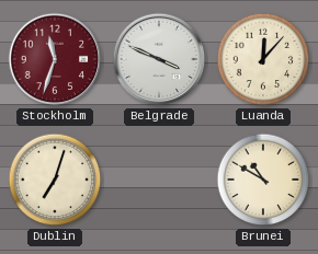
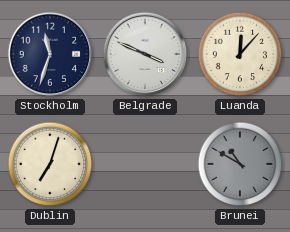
Stockholm dial: burgundy -> navy (50, 54)
Brunei dial: cream -> grey (240, 164)
